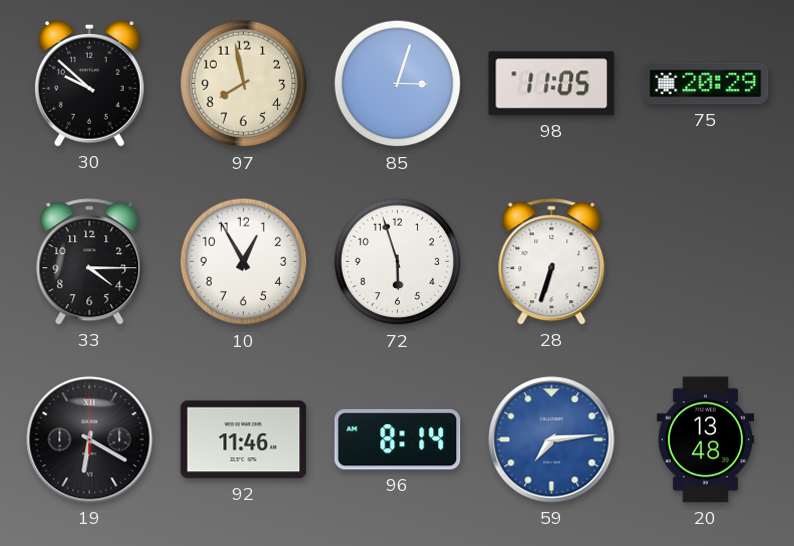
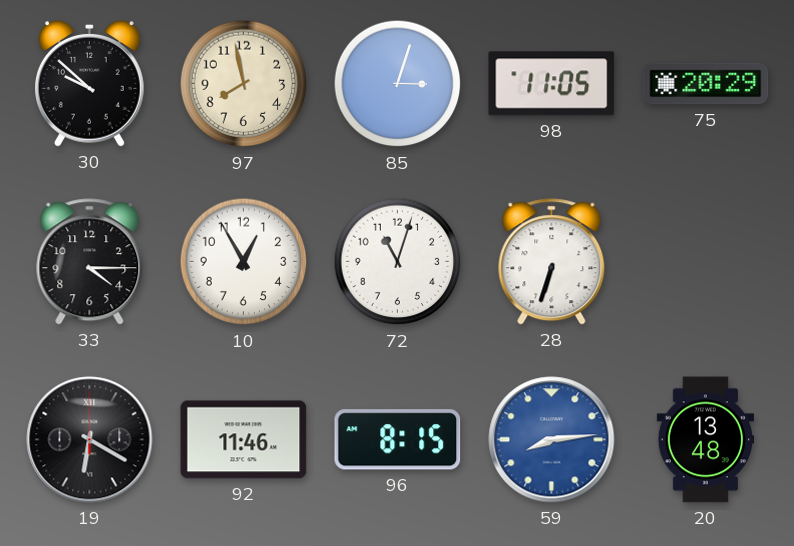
72: 5:57 -> 11:03 (398, 262)
96: 8:14 -> 8:15 (398, 440)
59: 7:14 -> 8:14 (552, 440)
